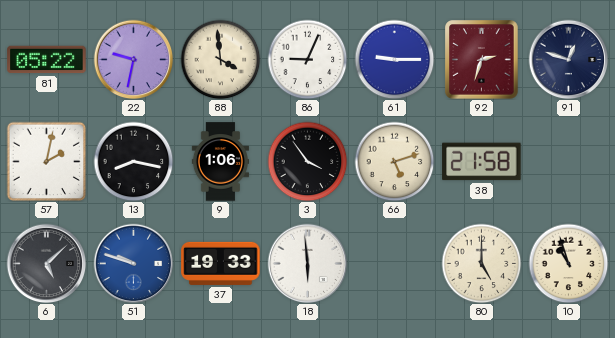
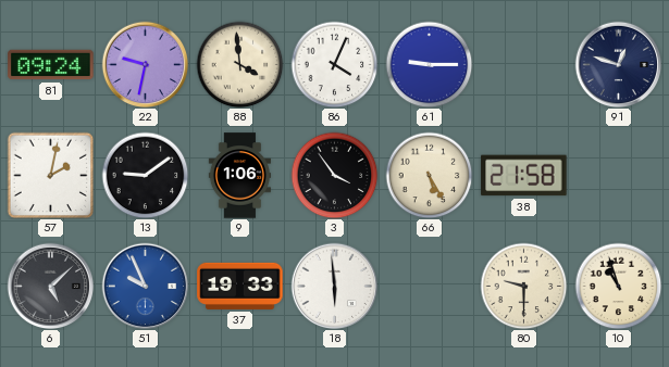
81: 05:22 -> 09:24 (51, 65)
86: 9:04 -> 4:04 (334, 64)
92: 2:33 -> none (482, 60)
13: 8:17 -> 9:09 (145, 175)
66: 5:12 -> 5:25 (429, 175)
51: 9:48 -> 9:56 (145, 286)
80: 5:00 -> 9:30 (523, 286)
